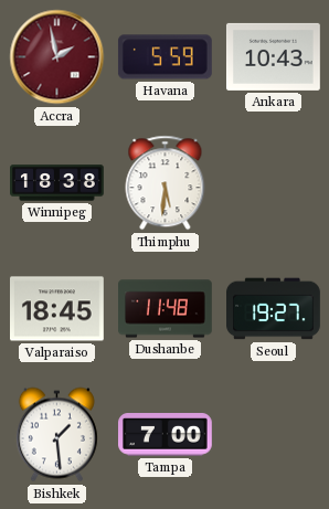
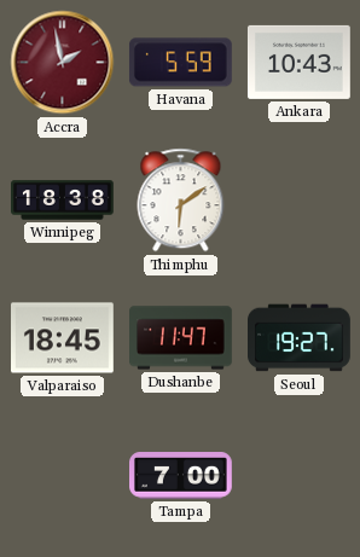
Thimphu: 5:31 -> 6:09 (181, 201)
Dushanbe: 11:48 -> 11:47 (181, 338)
Bishkek: 1:29 -> none (56, 435)
